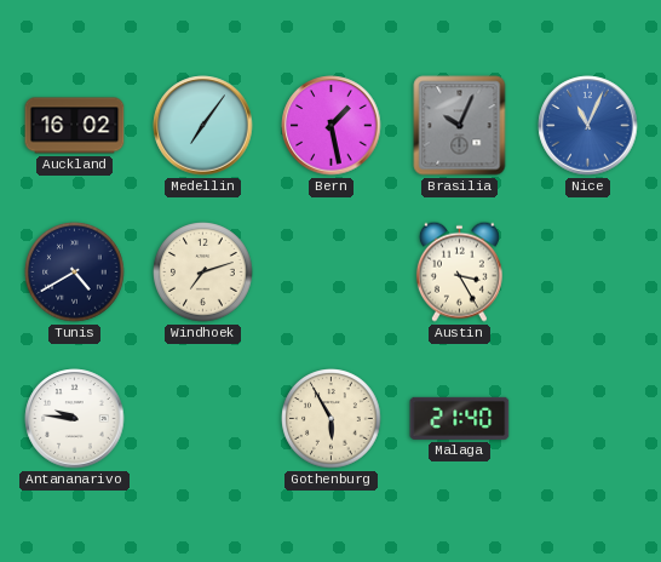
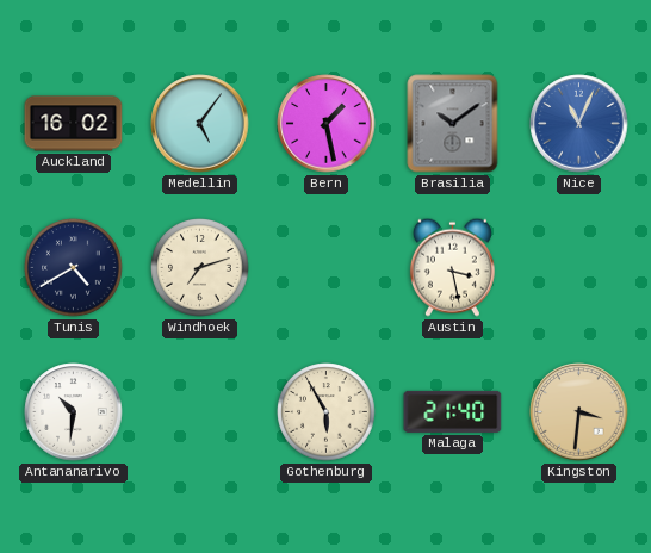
Medellin: 7:06 -> 5:06 (200, 124)
Brasilia: 10:04 -> 10:09 (453, 124)
Austin: 3:25 -> 3:28 (452, 267)
Antananarivo: 9:46 -> 10:31 (74, 412)
Kingston: none -> 3:31 (579, 412)
